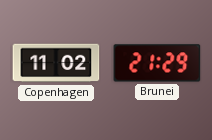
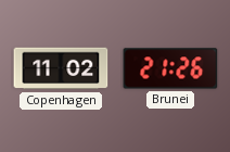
Brunei: 21:29 -> 21:26 (170, 68)
